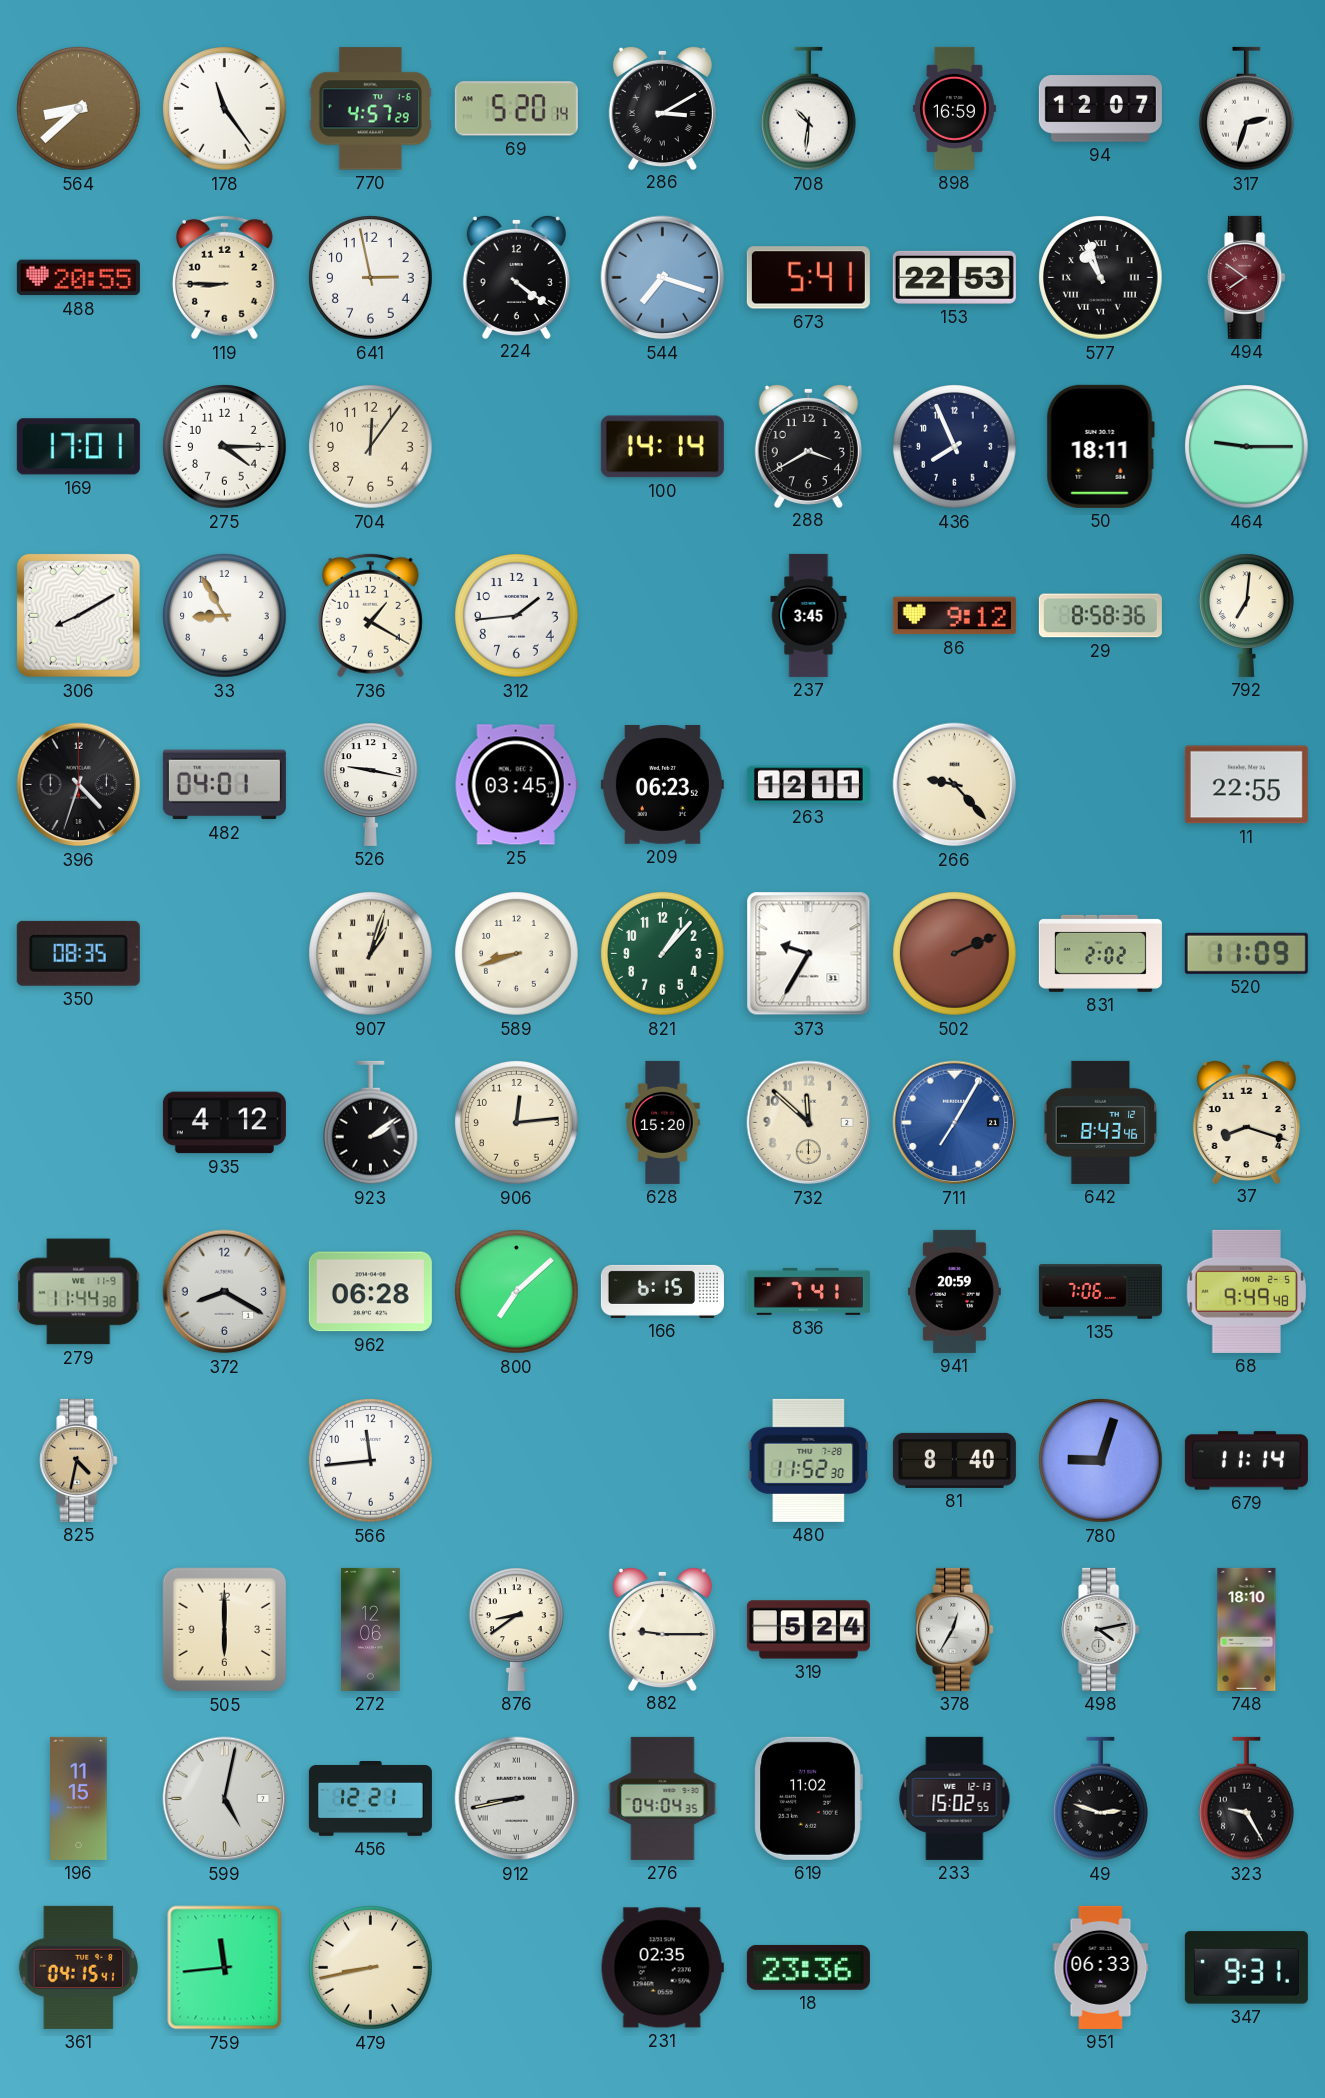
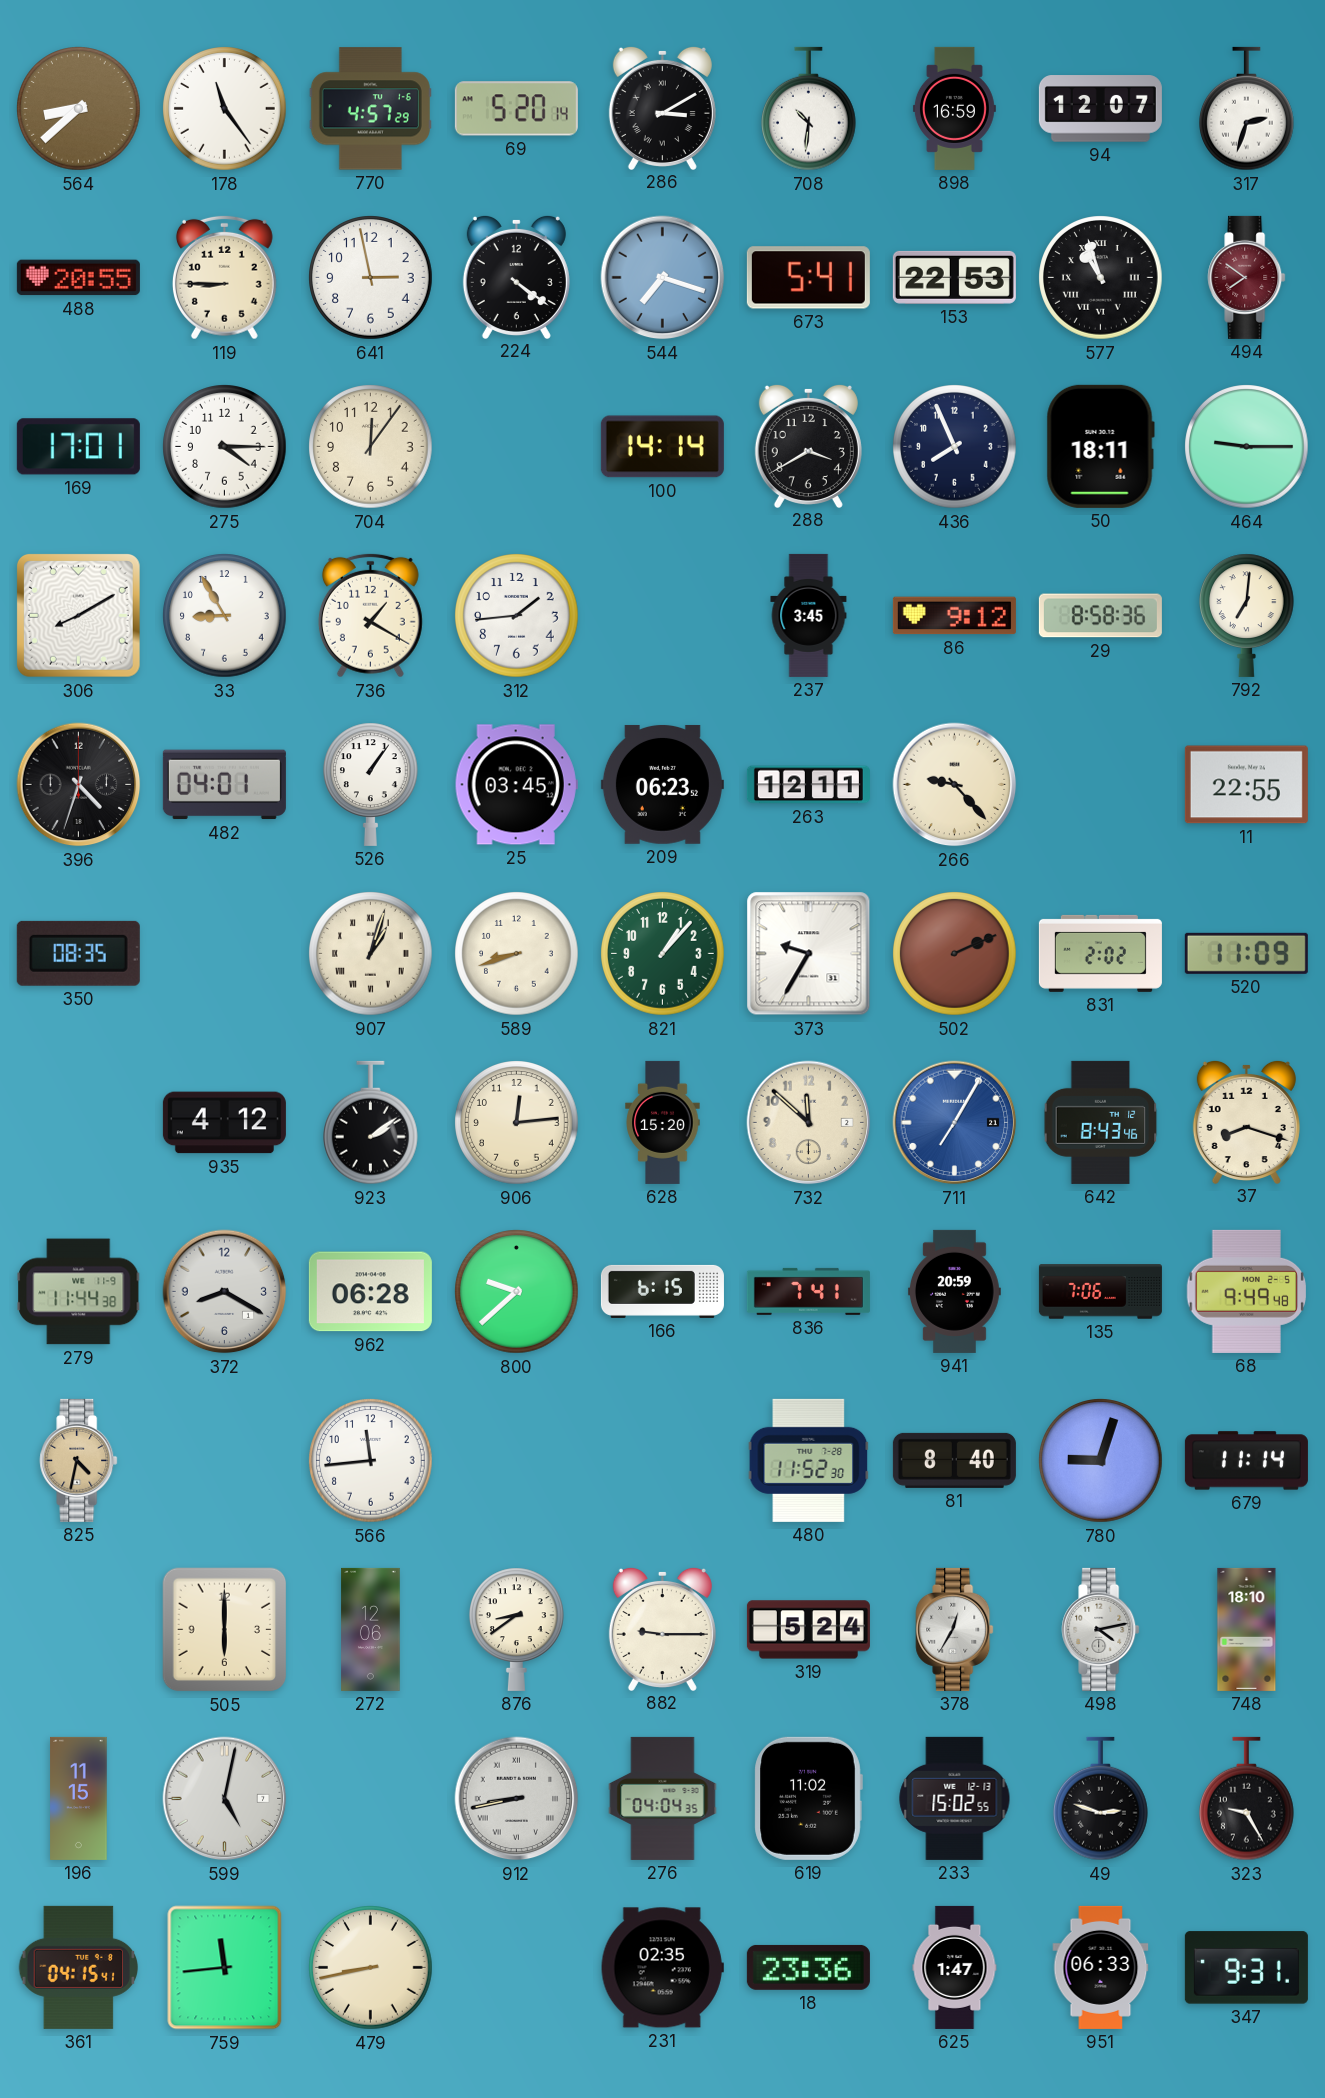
526: 9:17 -> 1:06 (371, 784)
800: 7:08 -> 9:38 (517, 1292)
456: 12:21 -> none (370, 1799)
625: none -> 1:47 (955, 1967)
